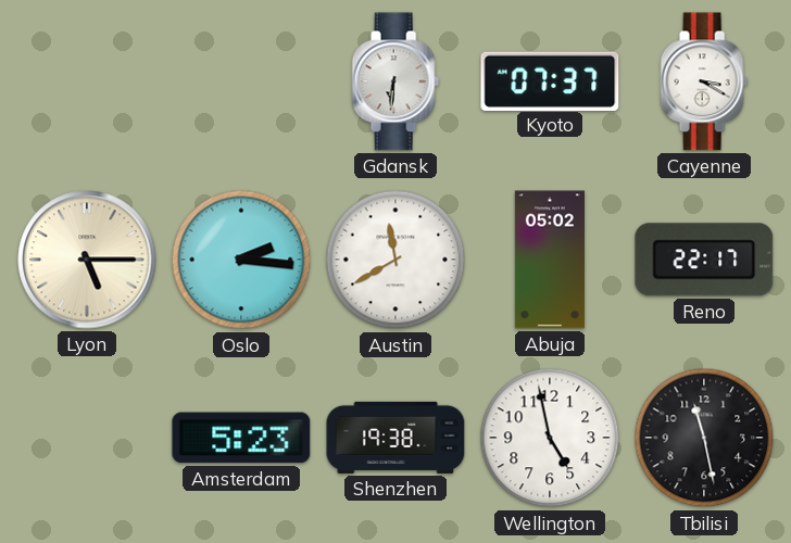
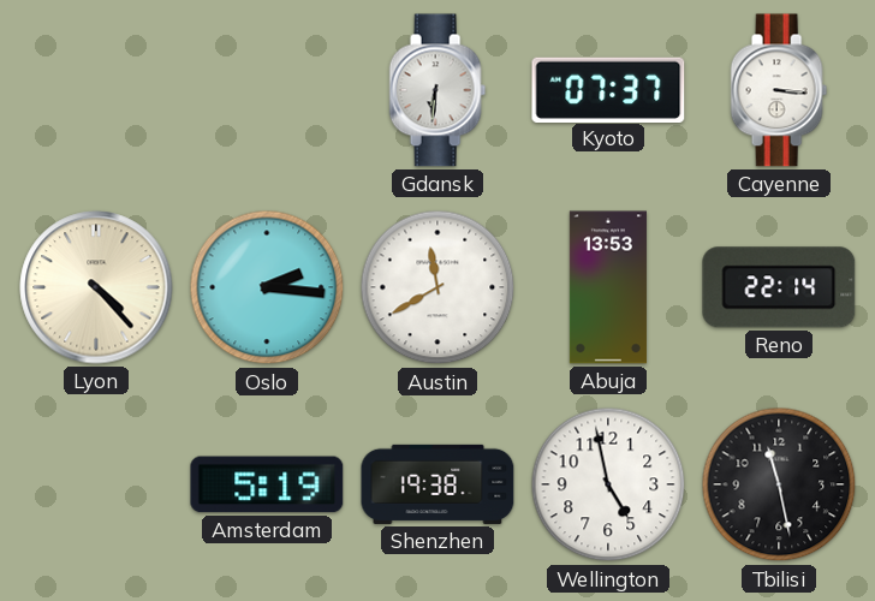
Cayenne: 3:20 -> 3:16 (779, 90)
Lyon: 5:15 -> 4:23 (96, 287)
Abuja: 05:02 -> 13:53 (608, 287)
Reno: 22:17 -> 22:14 (779, 287)
Amsterdam: 5:23 -> 5:19 (267, 484)
